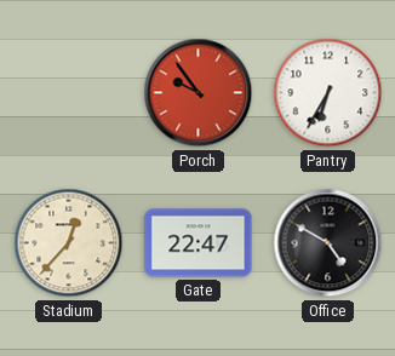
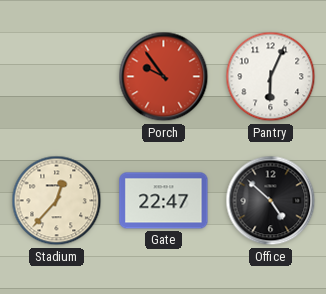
Pantry: 6:35 -> 6:04 (271, 77)
Office: 4:50 -> 4:52 (271, 201)
